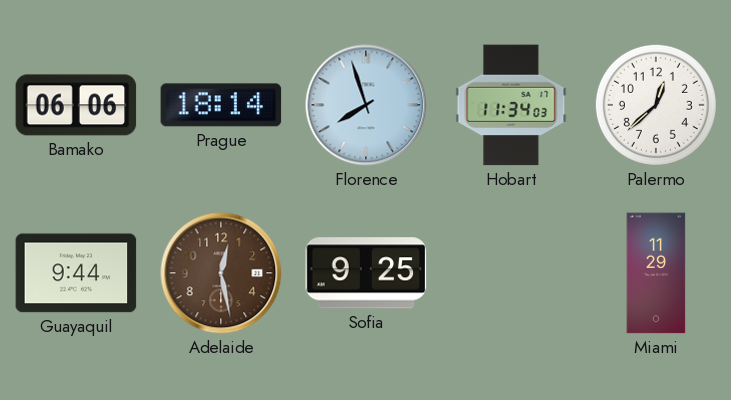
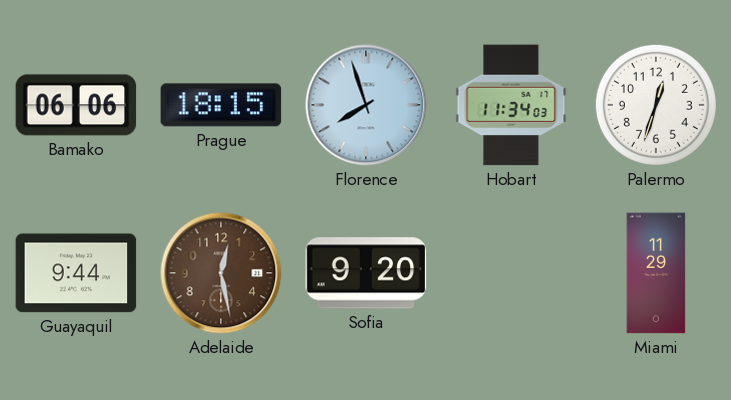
Prague: 18:14 -> 18:15 (221, 105)
Palermo: 12:38 -> 12:33 (656, 105)
Sofia: 9:25 -> 9:20 (366, 273)
